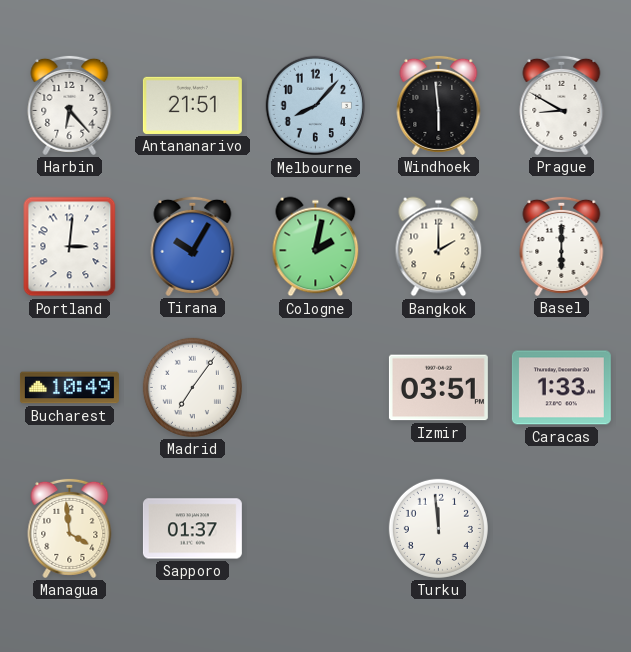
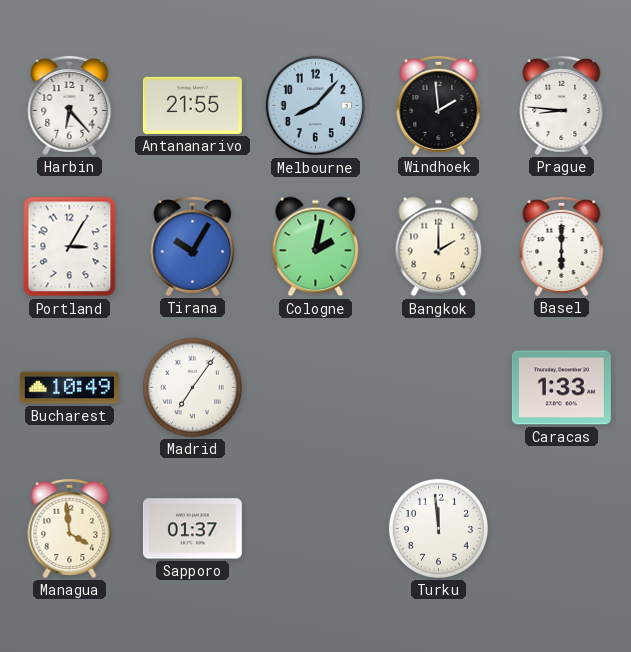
Antananarivo: 21:51 -> 21:55 (192, 105)
Windhoek: 5:59 -> 1:59 (439, 105)
Prague: 8:50 -> 8:46 (562, 105)
Portland: 3:01 -> 3:05 (70, 247)
Izmir: 03:51 -> none (438, 388)
